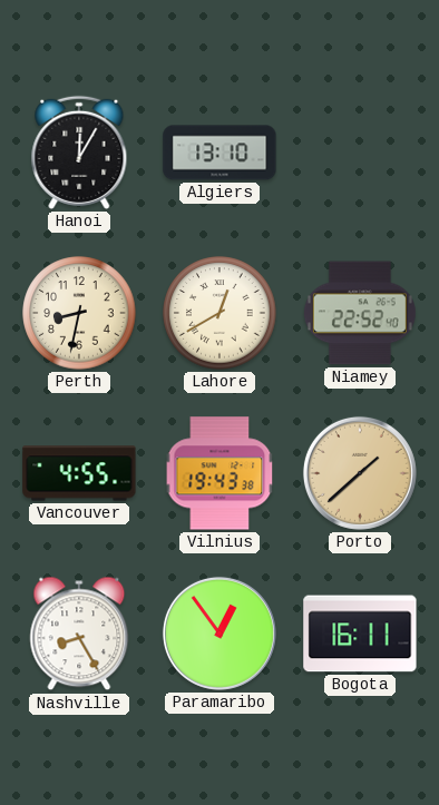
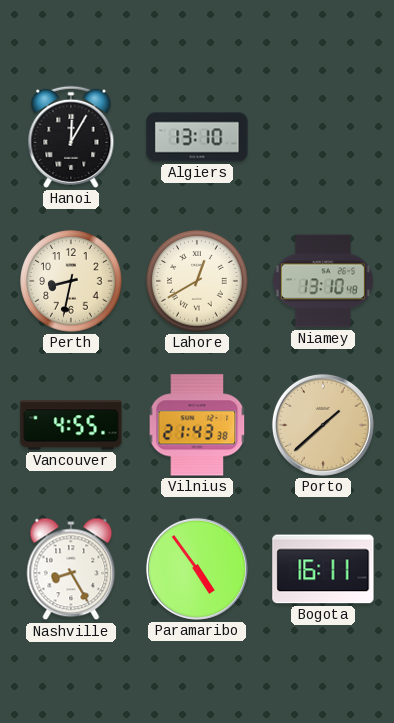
Niamey: 22:52 -> 13:10 (323, 281)
Vilnius: 19:43 -> 21:43 (197, 425)
Paramaribo: 12:54 -> 4:54 (197, 569)
